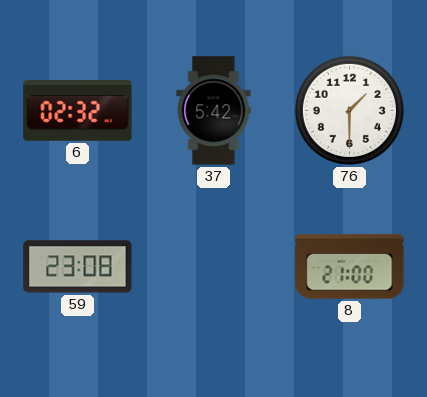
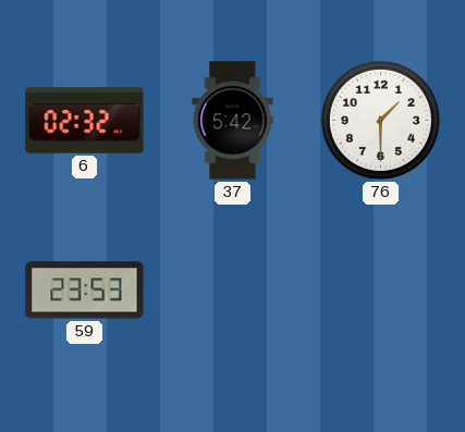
59: 23:08 -> 23:53 (85, 291)
8: 21:00 -> none (350, 267)
